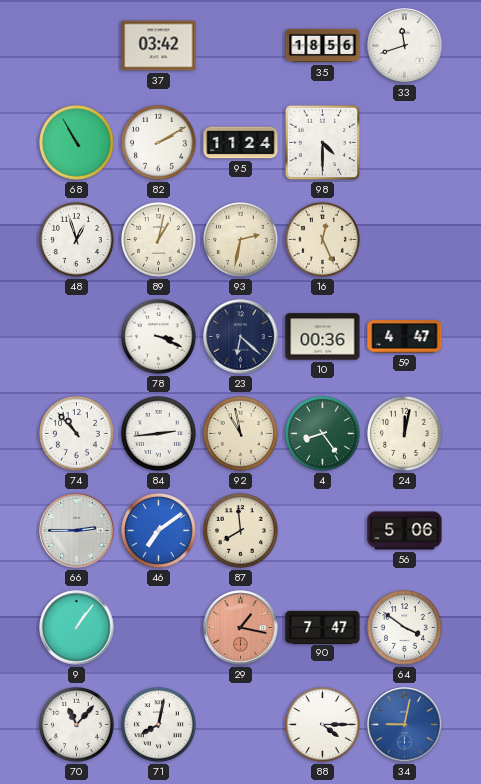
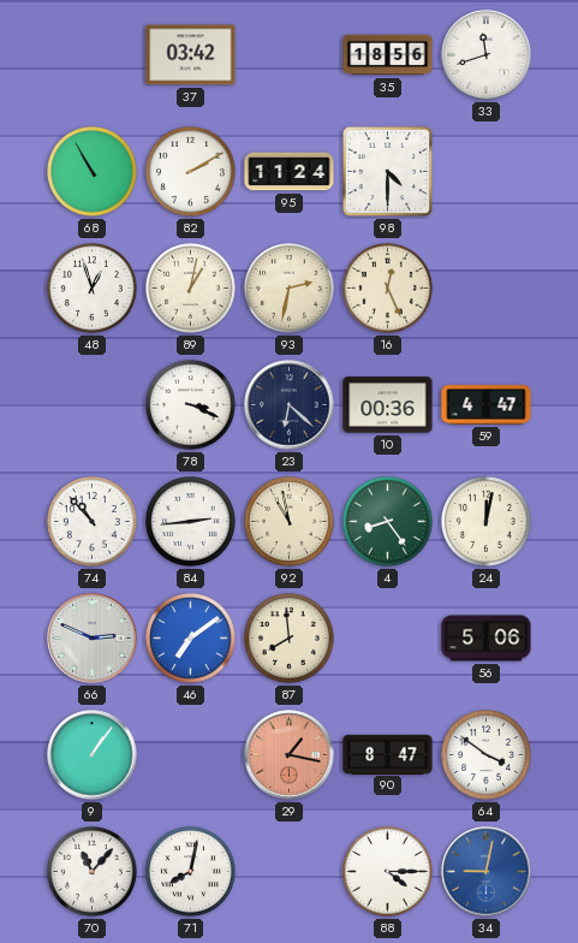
66: 2:45 -> 2:49 (93, 639)
90: 7:47 -> 8:47 (388, 754)
